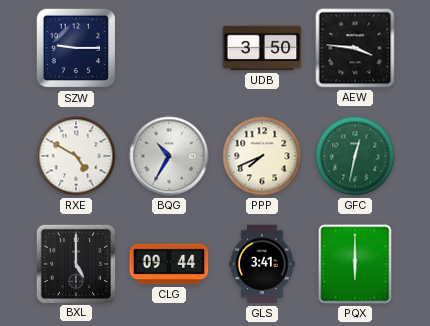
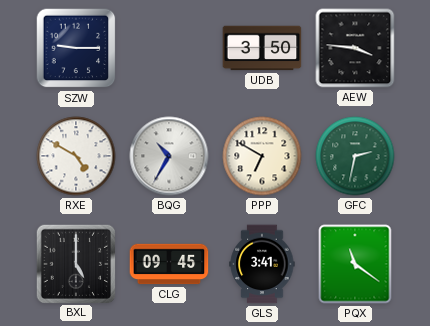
PPP: 7:41 -> 6:50 (262, 156)
GFC: 12:32 -> 2:32 (355, 156)
CLG: 09:44 -> 09:45 (169, 264)
PQX: 6:00 -> 11:21 (355, 264)
